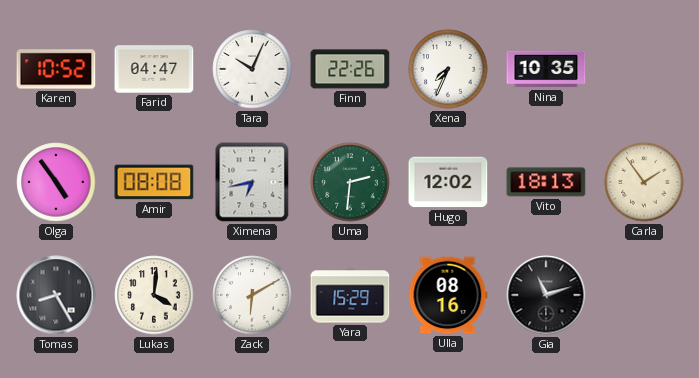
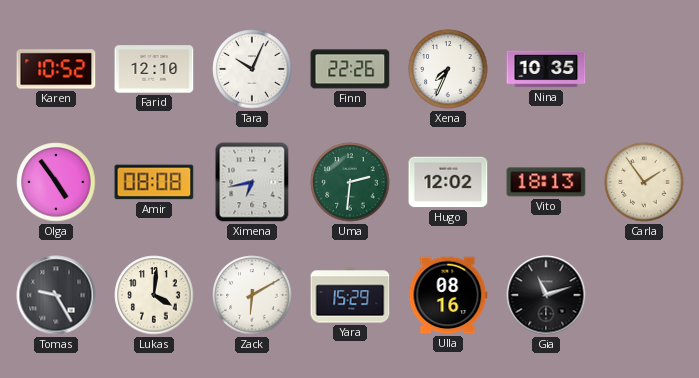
Farid: 04:47 -> 12:10 (154, 69)
Tomas: 8:25 -> 9:25 (56, 295)
